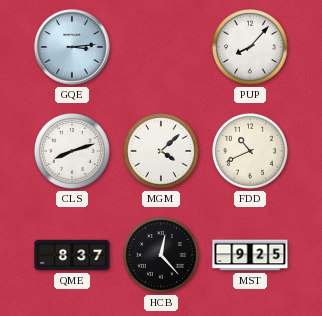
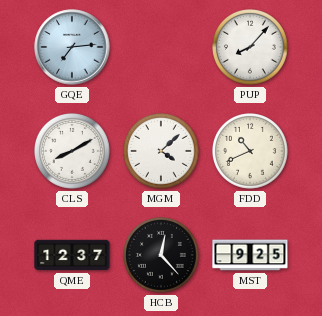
GQE: 3:14 -> 7:14 (72, 47)
CLS: 8:12 -> 8:10 (73, 152)
QME: 8:37 -> 12:37 (72, 255)
